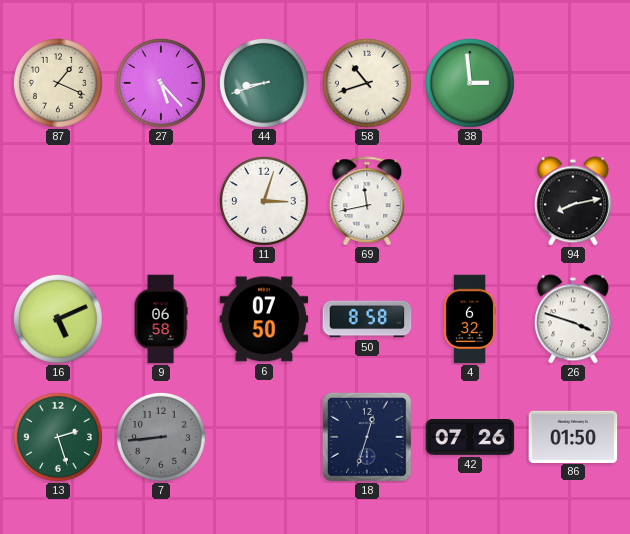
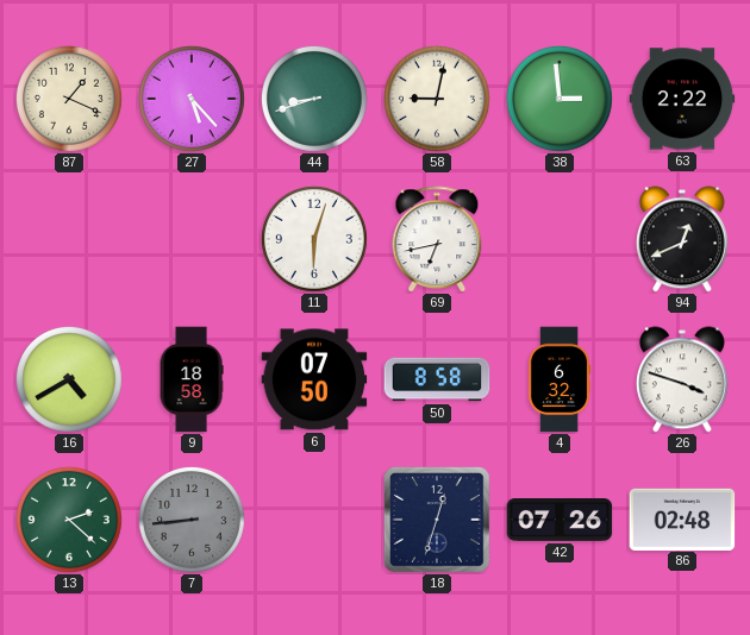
58: 10:42 -> 9:02 (437, 99)
63: none -> 2:22 (682, 99)
11: 3:03 -> 6:03 (314, 239)
69: 11:43 -> 6:43 (437, 239)
94: 8:13 -> 12:41 (682, 239)
16: 5:11 -> 4:40 (69, 379)
9: 06:58 -> 18:58 (192, 379)
13: 2:27 -> 2:22 (69, 520)
86: 01:50 -> 02:48 (682, 518)
